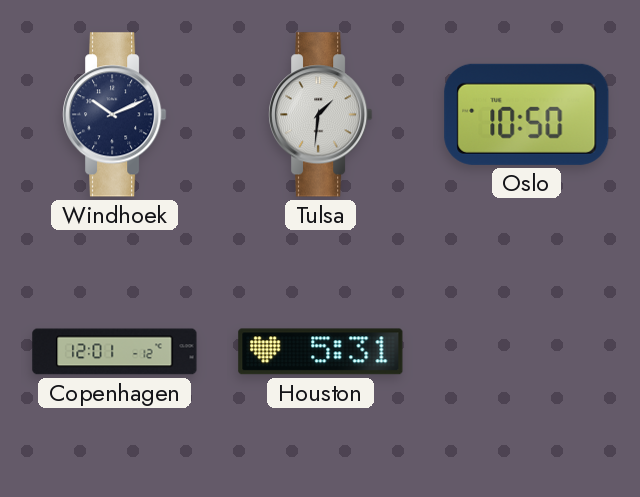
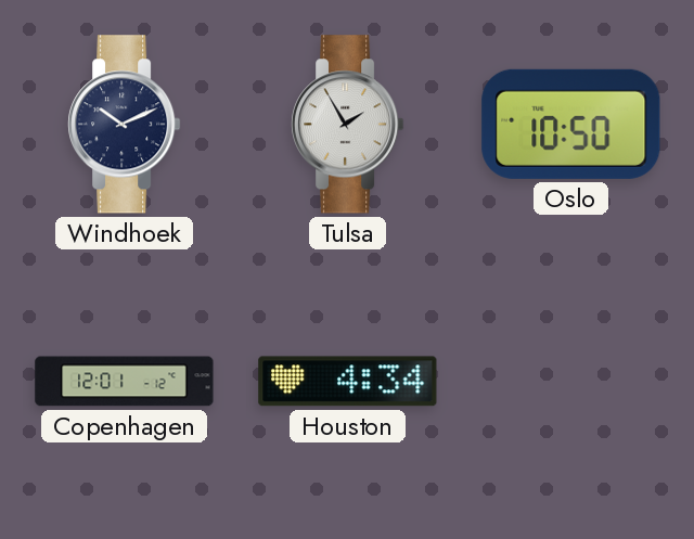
Tulsa: 1:31 -> 1:55 (348, 125)
Houston: 5:31 -> 4:34 (348, 382)
